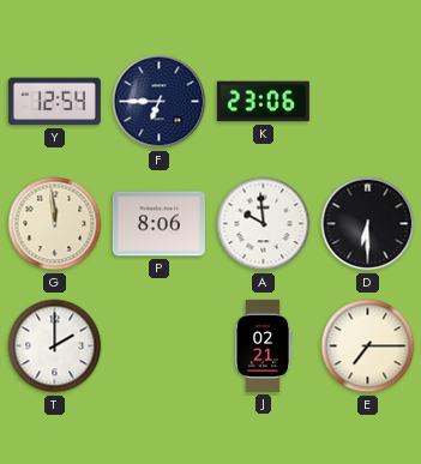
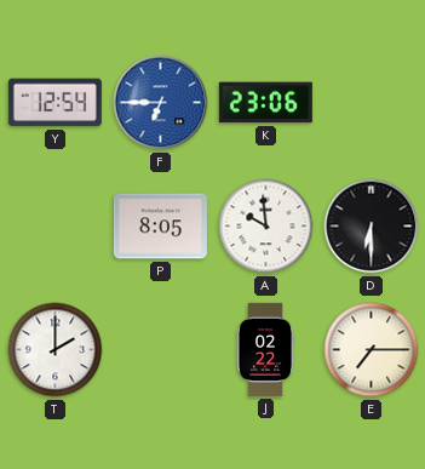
F dial: navy -> blue (161, 103)
G: 11:59 -> none (55, 224)
P: 8:06 -> 8:05 (160, 227)
J: 02:21 -> 02:22 (265, 349)
